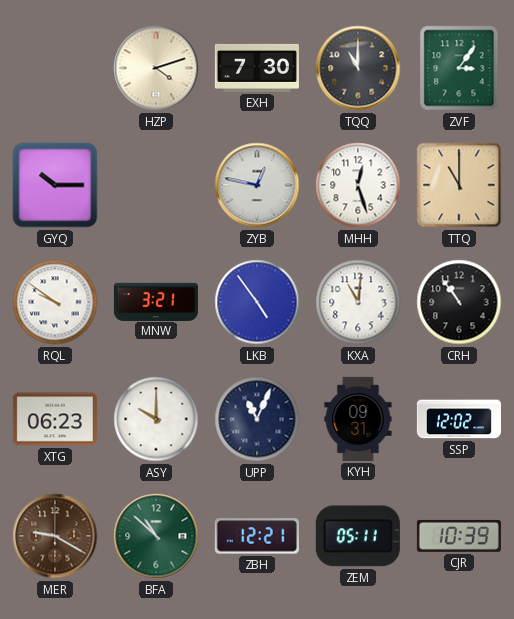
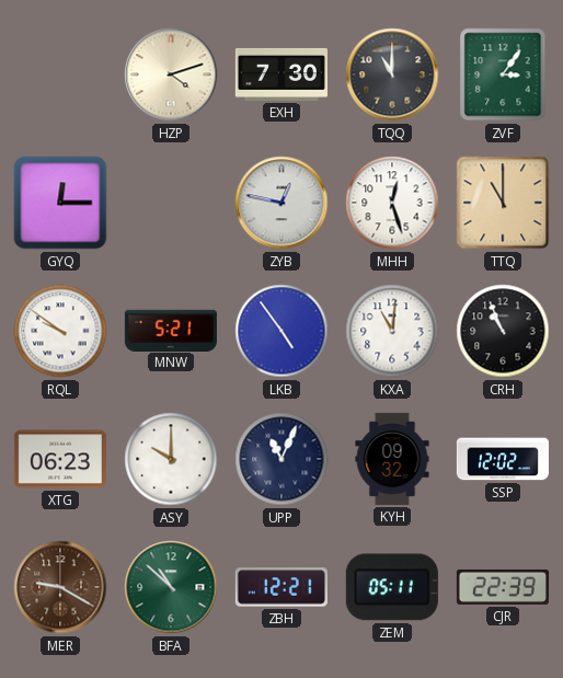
GYQ: 10:15 -> 12:15 (60, 203)
MNW: 3:21 -> 5:21 (171, 330)
CRH: 10:54 -> 10:56 (503, 331)
KYH: 09:31 -> 09:32 (392, 459)
CJR: 10:39 -> 22:39 (503, 587)
